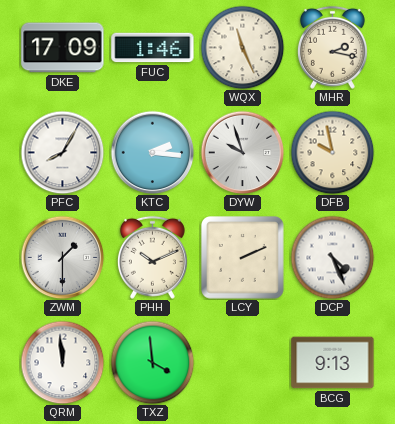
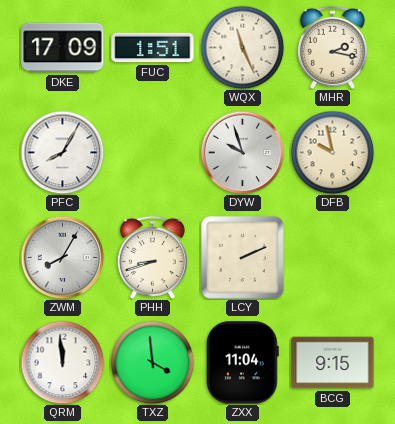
FUC: 1:46 -> 1:51 (153, 48)
KTC: 2:16 -> none (152, 152)
ZWM: 1:30 -> 8:05 (62, 257)
PHH: 10:11 -> 8:42 (152, 257)
DCP: 4:26 -> none (332, 257)
ZXX: none -> 11:04 (242, 363)
BCG: 9:13 -> 9:15 (333, 363)
